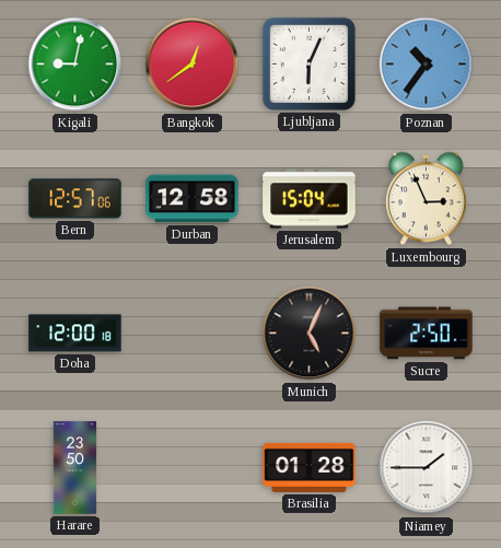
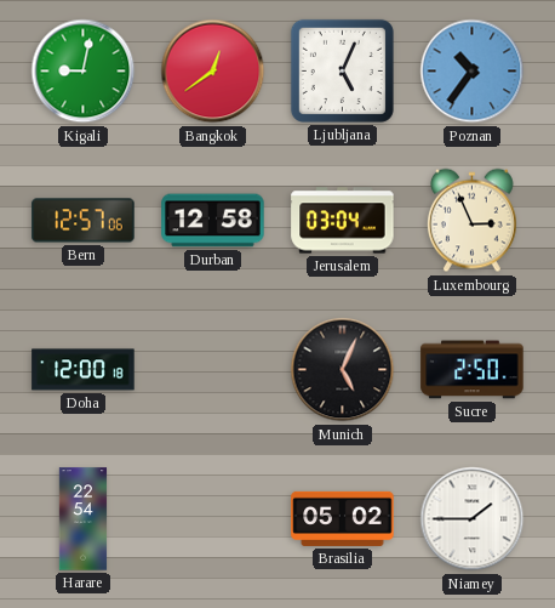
Ljubljana: 6:04 -> 5:04 (342, 70)
Jerusalem: 15:04 -> 03:04 (343, 221)
Harare: 23:50 -> 22:54 (84, 519)
Brasilia: 01:28 -> 05:02 (343, 518)
